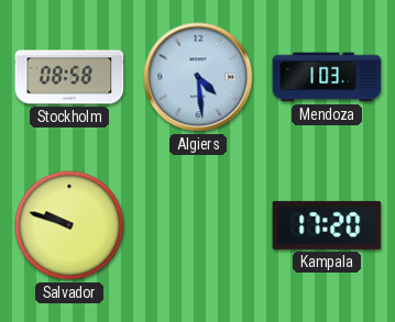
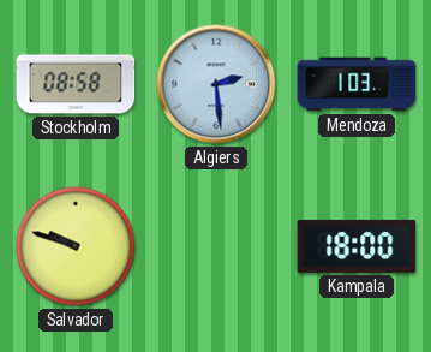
Algiers: 4:29 -> 2:29 (216, 84)
Kampala: 17:20 -> 18:00 (357, 246)
